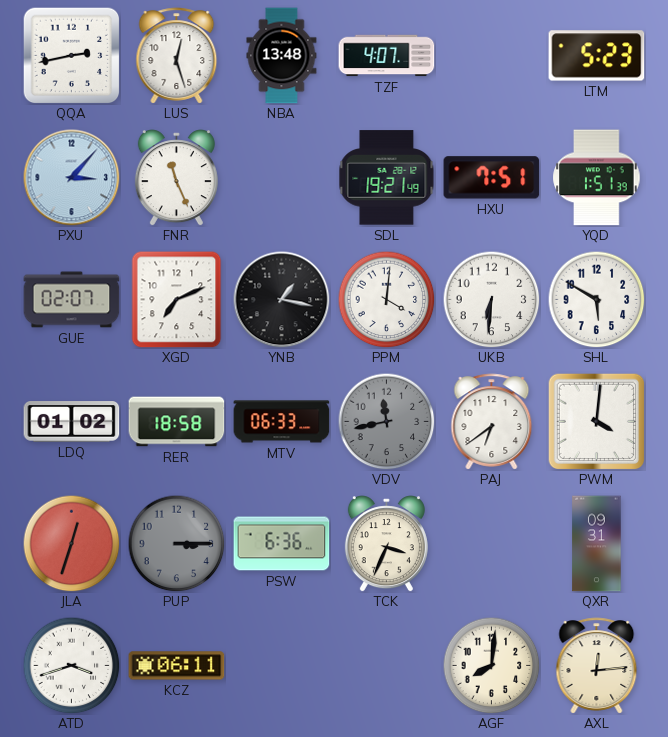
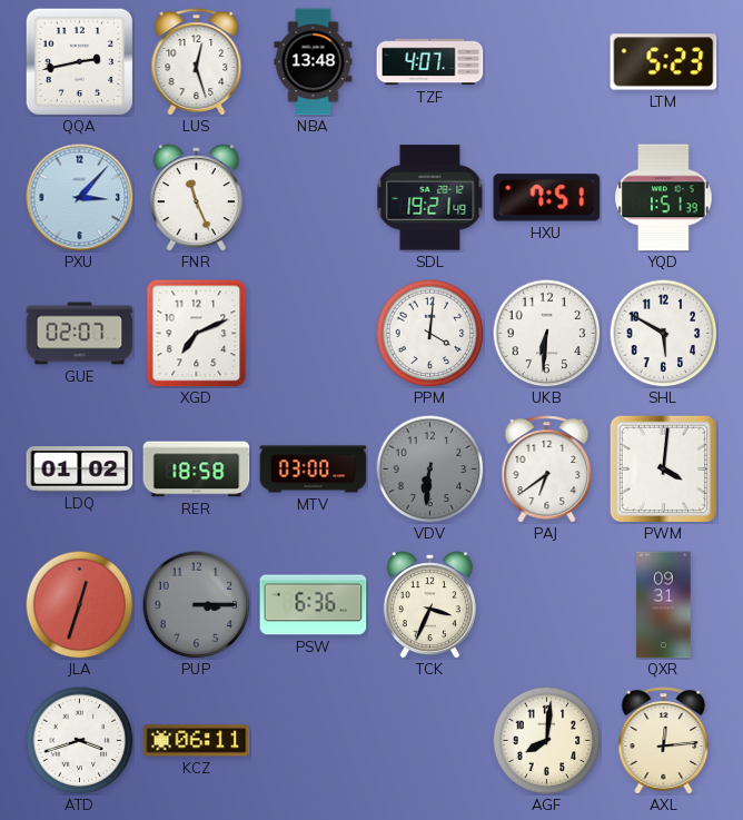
YNB: 1:17 -> none (282, 300)
MTV: 06:33 -> 03:00 (314, 470)
VDV: 11:43 -> 6:31 (429, 468)
